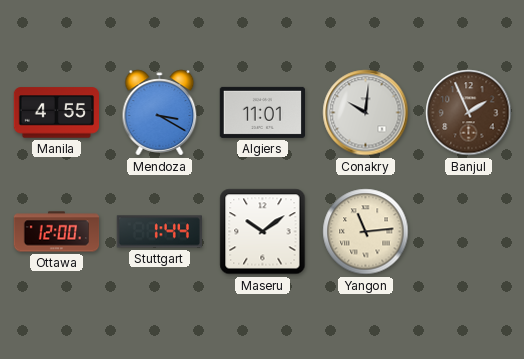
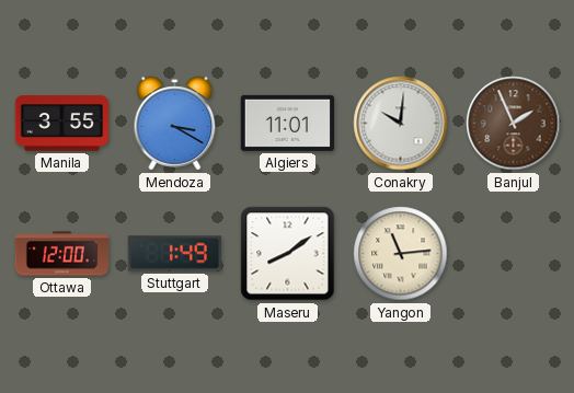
Manila: 4:55 -> 3:55 (61, 124)
Stuttgart: 1:44 -> 1:49 (174, 254)
Maseru: 10:09 -> 8:09 (288, 254)
